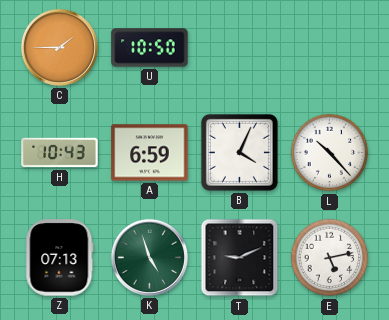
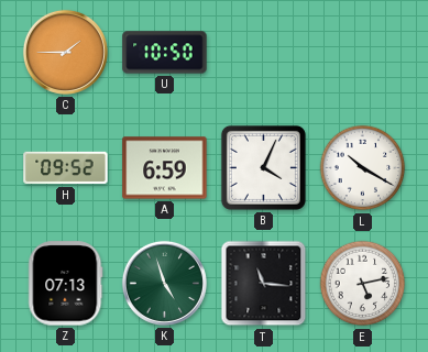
H: 10:43 -> 09:52 (66, 168)
L: 10:23 -> 10:20 (363, 168)
T: 9:11 -> 11:16 (264, 284)
